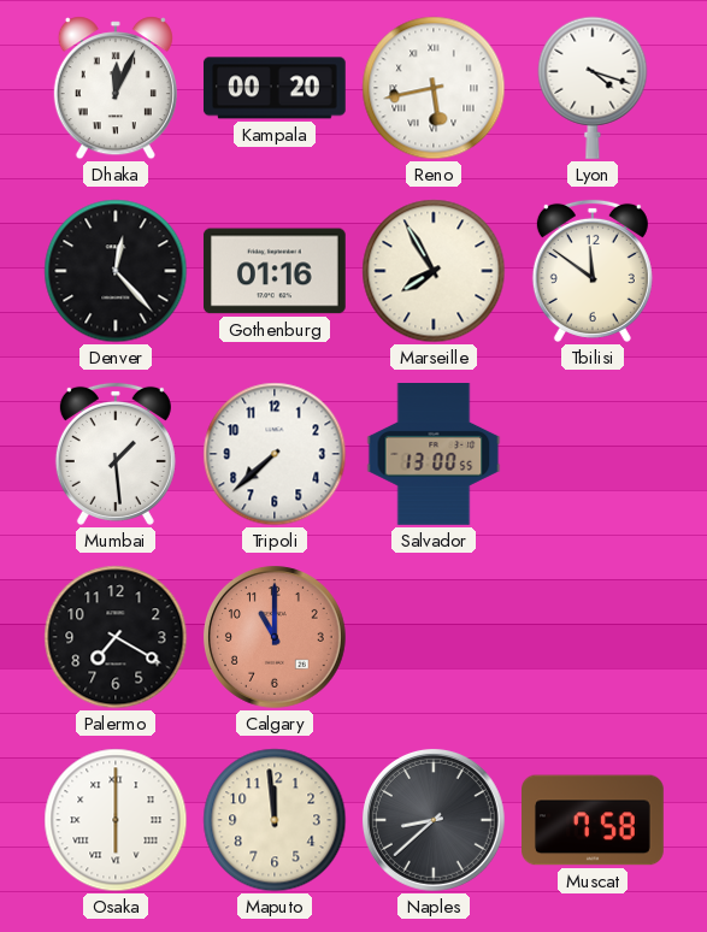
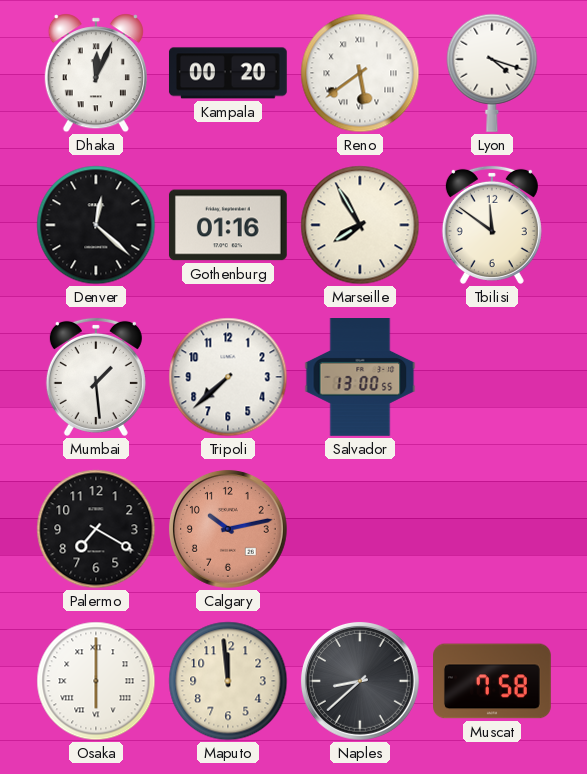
Reno: 5:43 -> 5:39 (360, 73)
Denver: 12:23 -> 12:22 (96, 225)
Calgary: 11:00 -> 10:13 (228, 529)
